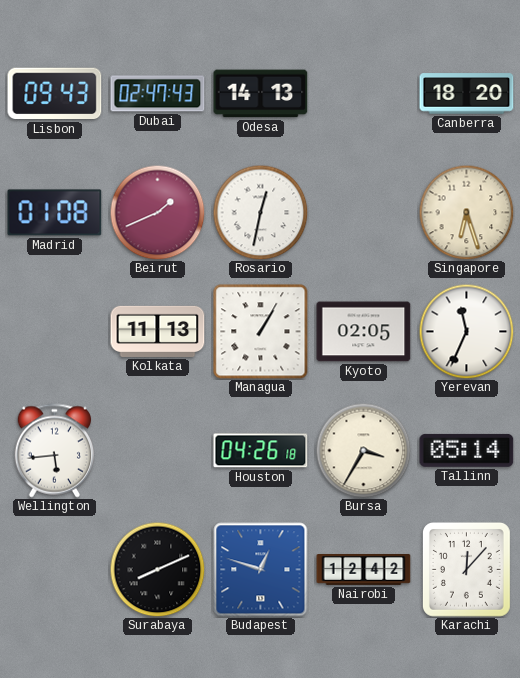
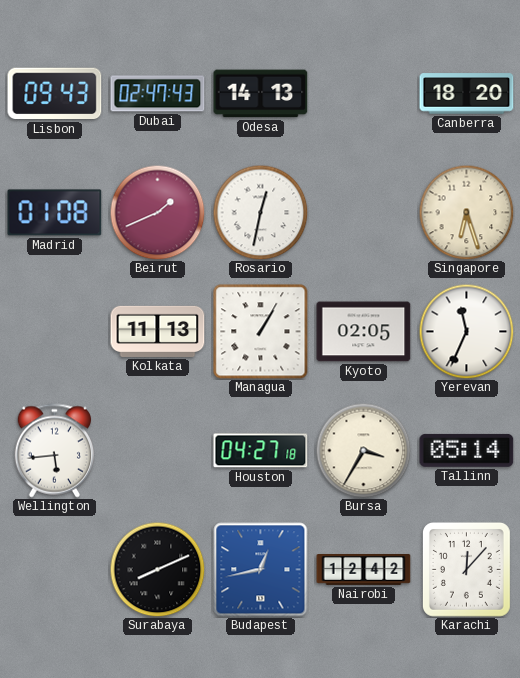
Houston: 04:26 -> 04:27 (261, 451)
Budapest: 12:48 -> 12:43 (261, 570)
